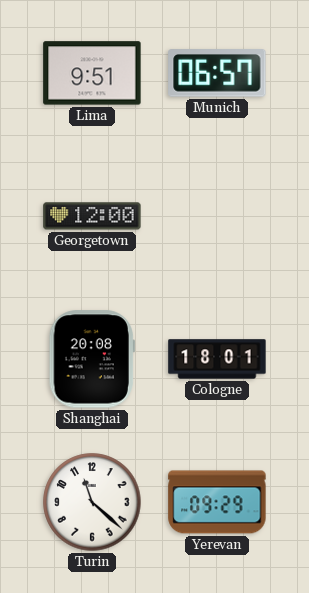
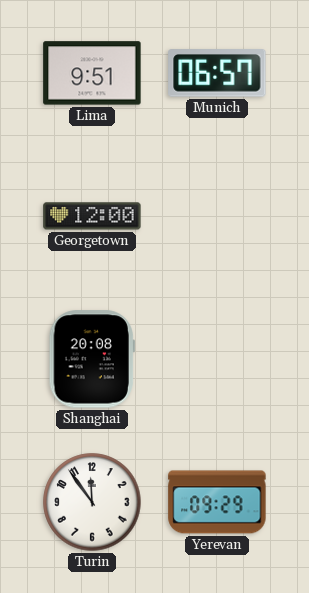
Cologne: 18:01 -> none (217, 359)
Turin: 11:22 -> 11:54 (92, 502)
